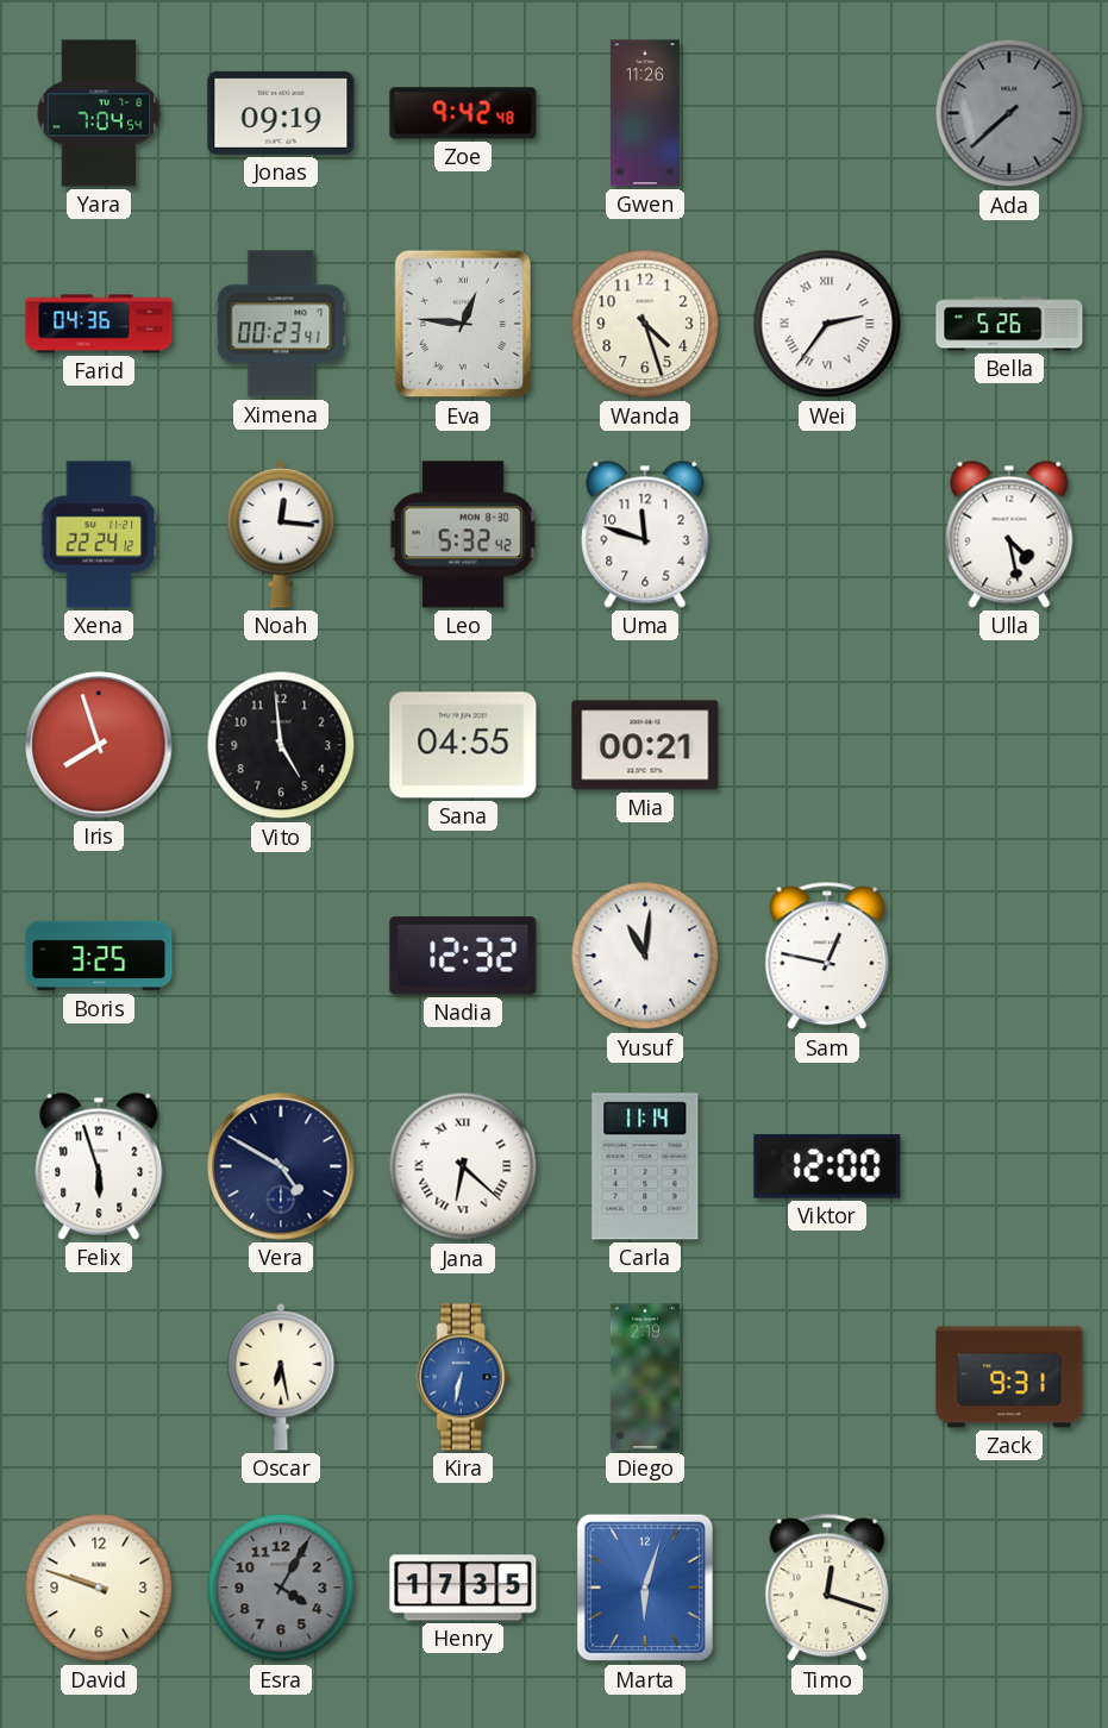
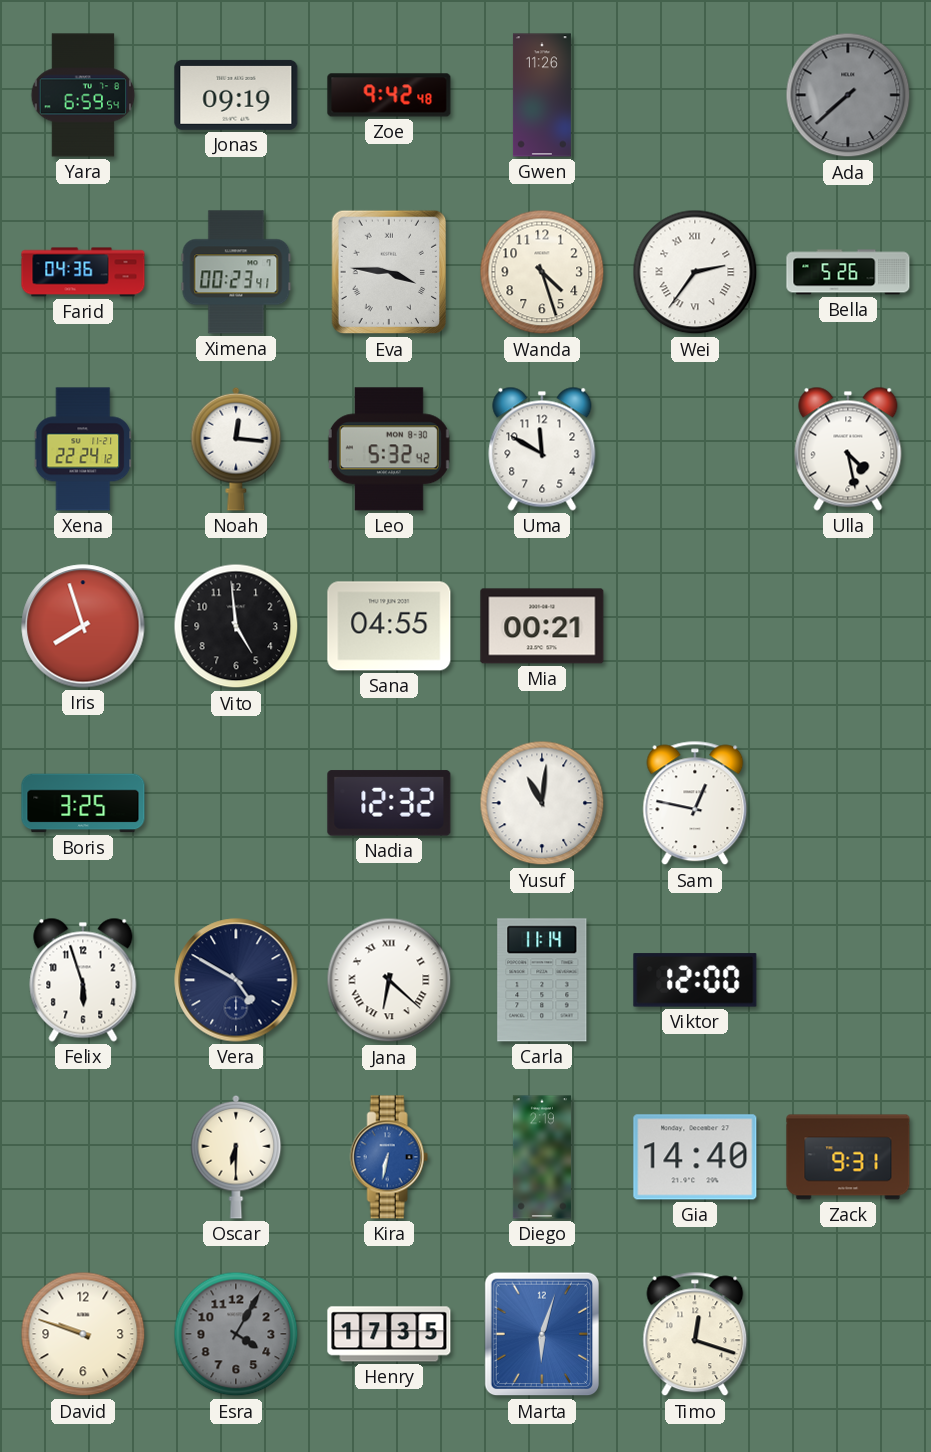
Yara: 7:04 -> 6:59 (83, 95)
Eva: 12:46 -> 3:46 (388, 272)
Uma: 11:48 -> 11:50 (542, 449)
Oscar: 6:28 -> 6:30 (236, 1157)
Gia: none -> 14:40 (695, 1157)
